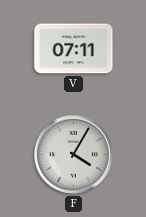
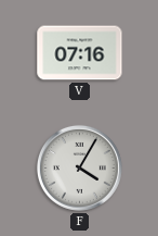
V: 07:11 -> 07:16 (80, 53)
